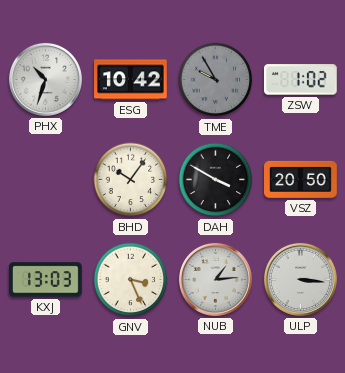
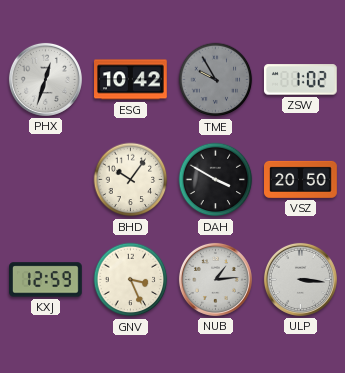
PHX: 10:33 -> 12:33 (45, 79)
KXJ: 13:03 -> 12:59 (46, 280)
